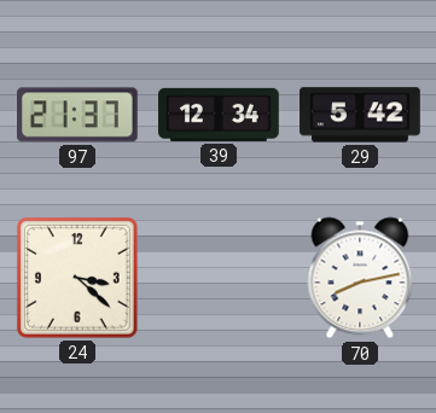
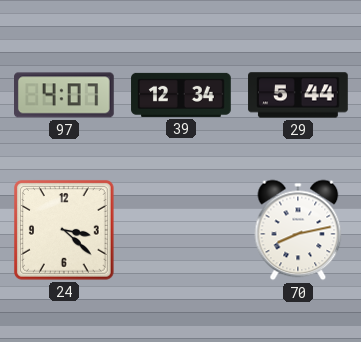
97: 21:37 -> 4:07 (65, 95)
29: 5:42 -> 5:44 (298, 95)
